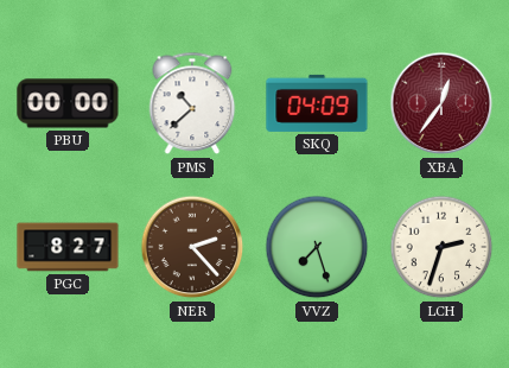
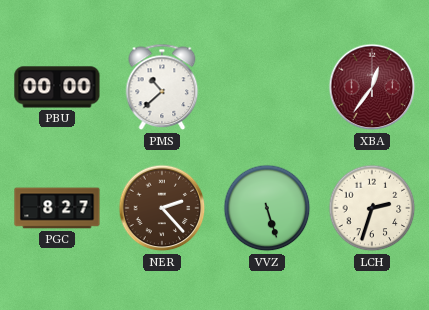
SKQ: 04:09 -> none (317, 103)
VVZ: 7:27 -> 5:27 (267, 208)
